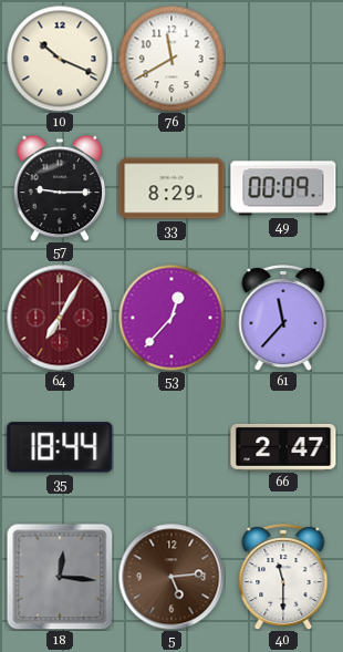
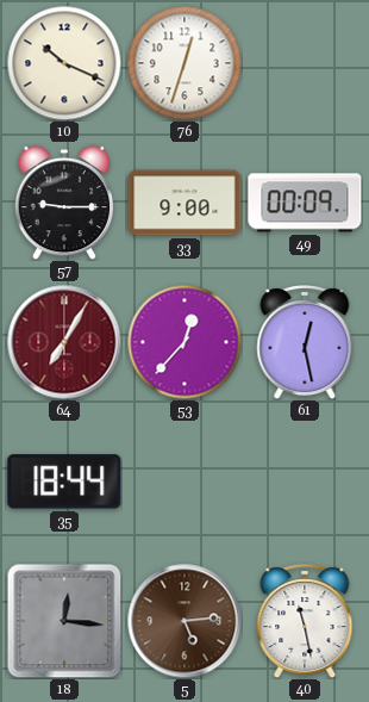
76: 11:40 -> 12:33 (185, 63)
33: 8:29 -> 9:00 (185, 203)
61: 11:37 -> 12:28 (305, 342)
66: 2:47 -> none (283, 447)
40: 11:30 -> 11:28 (305, 621)
